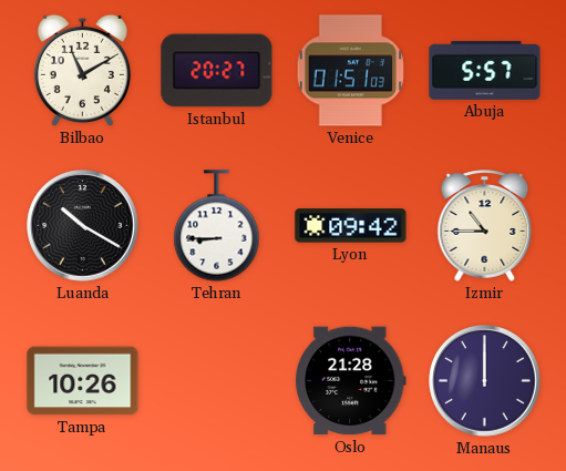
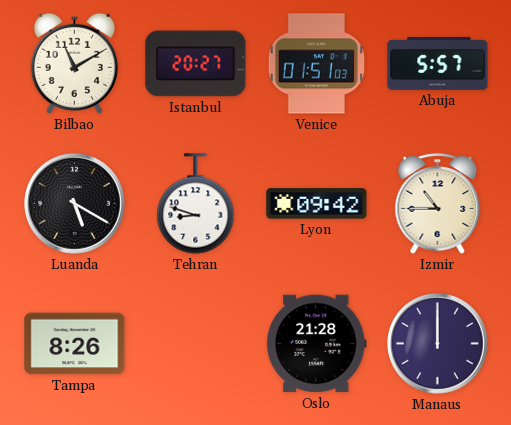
Luanda: 10:20 -> 5:20 (75, 204)
Tehran: 8:45 -> 8:48 (196, 204)
Tampa: 10:26 -> 8:26 (75, 344)
